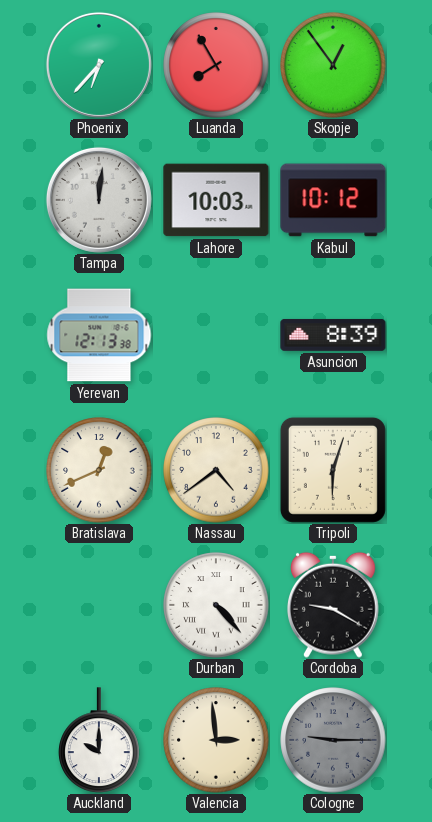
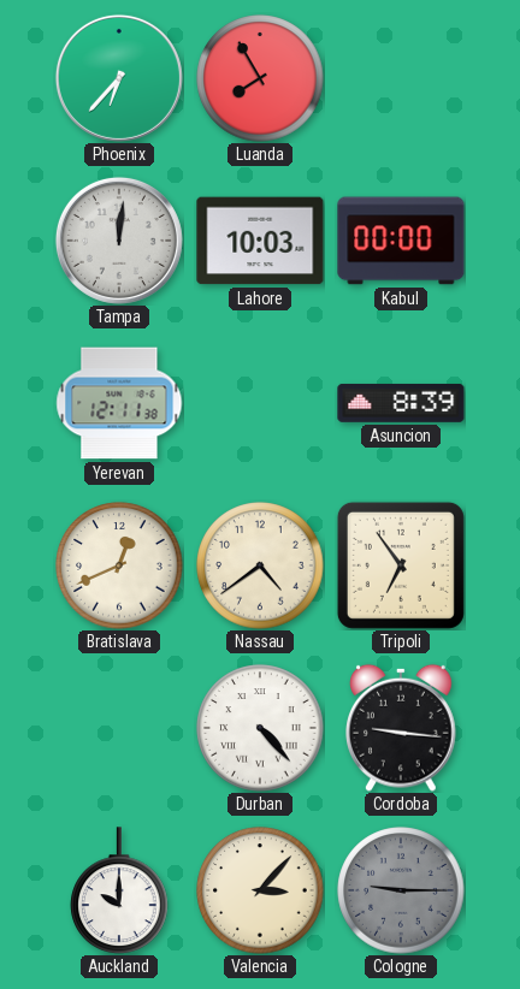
Skopje: 12:54 -> none (333, 65)
Kabul: 10:12 -> 00:00 (401, 241)
Yerevan: 12:13 -> 12:11 (119, 403)
Tripoli: 6:03 -> 6:54 (401, 565)
Cordoba: 9:20 -> 9:16 (402, 728)
Valencia: 2:59 -> 3:07 (260, 890)
